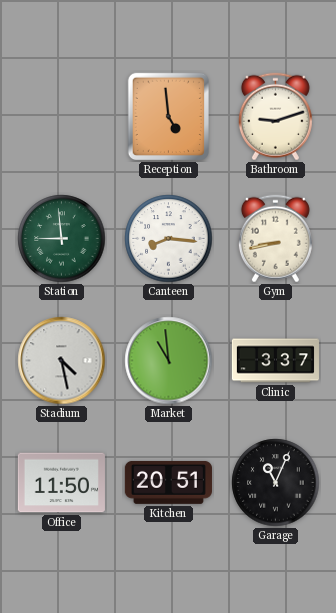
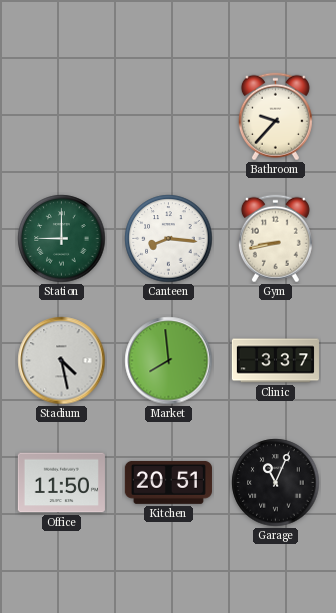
Reception: 4:59 -> none (168, 117)
Bathroom: 9:12 -> 9:37 (275, 117)
Station: 8:59 -> 9:00 (62, 239)
Market: 10:59 -> 7:59 (169, 361)
